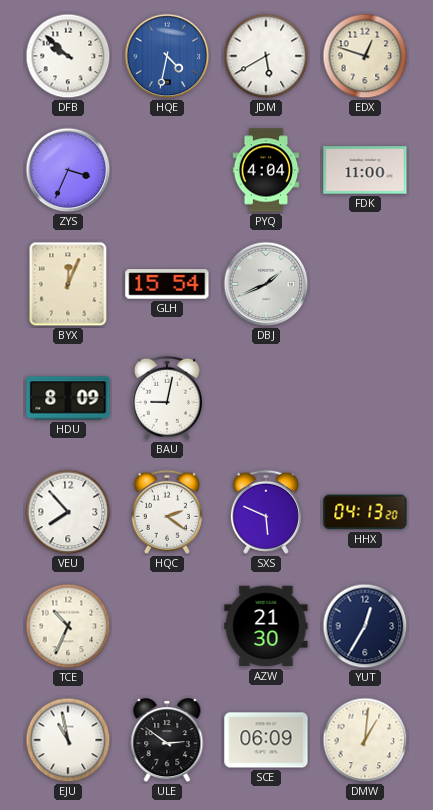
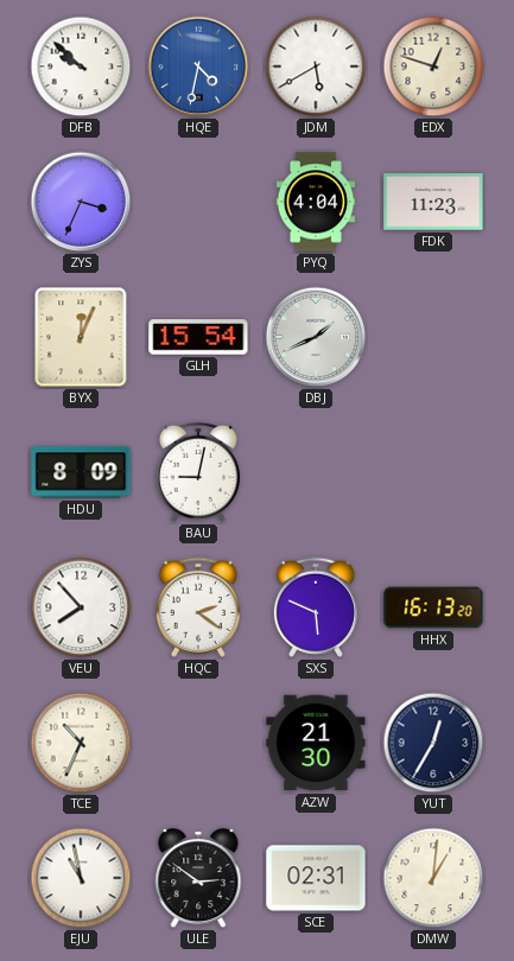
FDK: 11:00 -> 11:23 (433, 202)
HHX: 04:13 -> 16:13 (433, 607)
SCE: 06:09 -> 02:31 (316, 878)
